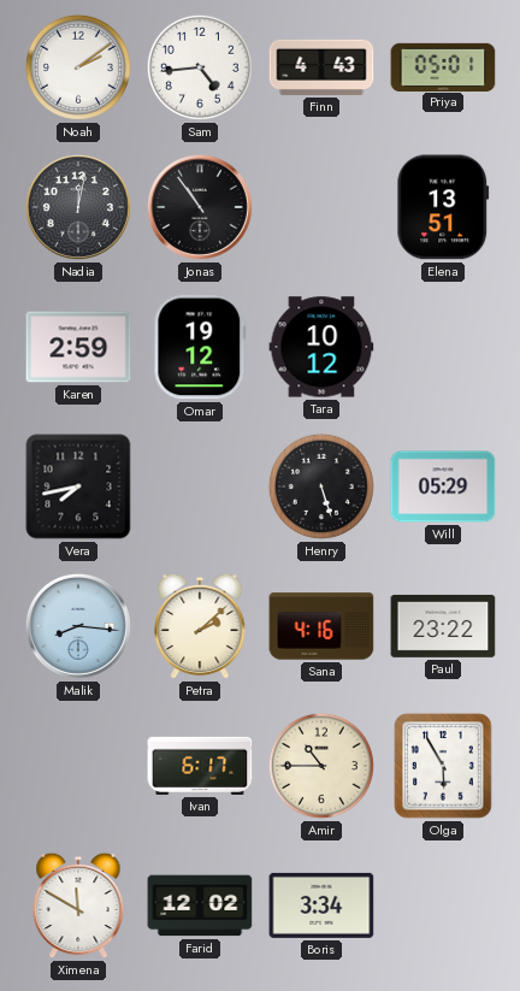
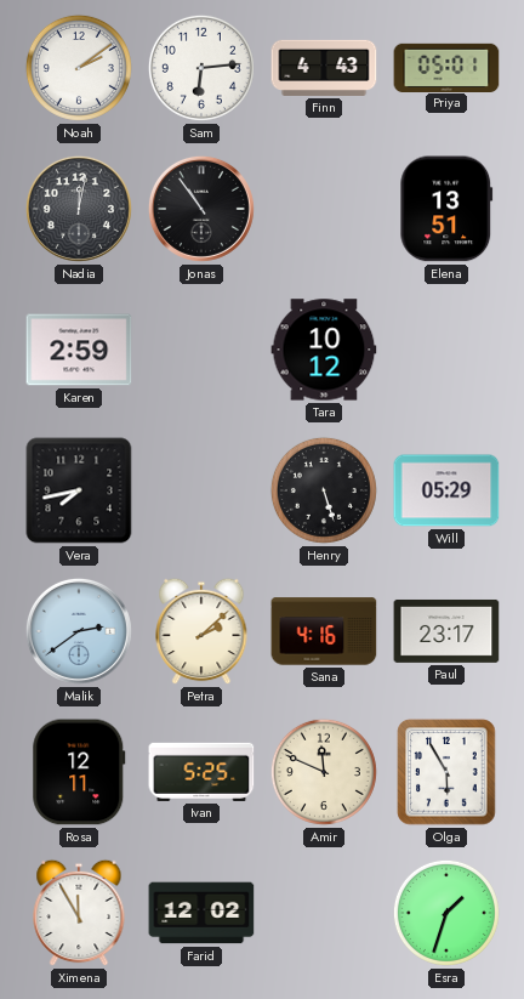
Sam: 4:44 -> 6:14 (201, 68)
Omar: 19:12 -> none (200, 347)
Malik: 8:16 -> 2:39 (79, 631)
Paul: 23:22 -> 23:17 (446, 631)
Rosa: none -> 12:11 (79, 772)
Ivan: 6:17 -> 5:25 (201, 772)
Amir: 10:45 -> 11:49 (324, 772)
Ximena: 11:50 -> 11:55 (79, 913)
Boris: 3:34 -> none (321, 906)
Esra: none -> 1:33 (446, 913)
